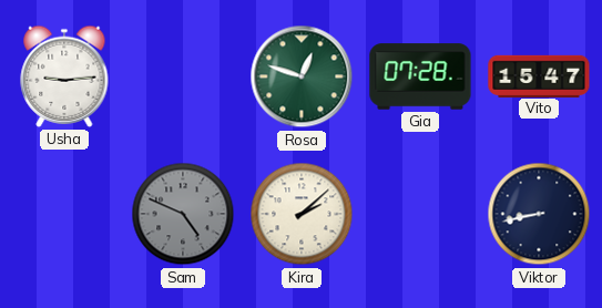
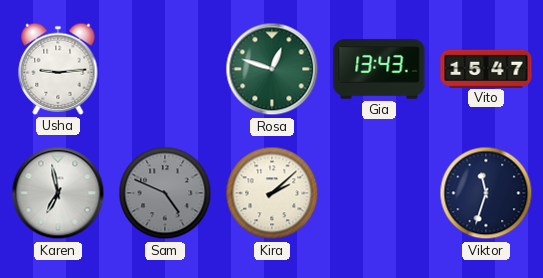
Gia: 07:28 -> 13:43 (379, 69)
Karen: none -> 6:58 (58, 193)
Viktor: 8:43 -> 11:33 (486, 193)
